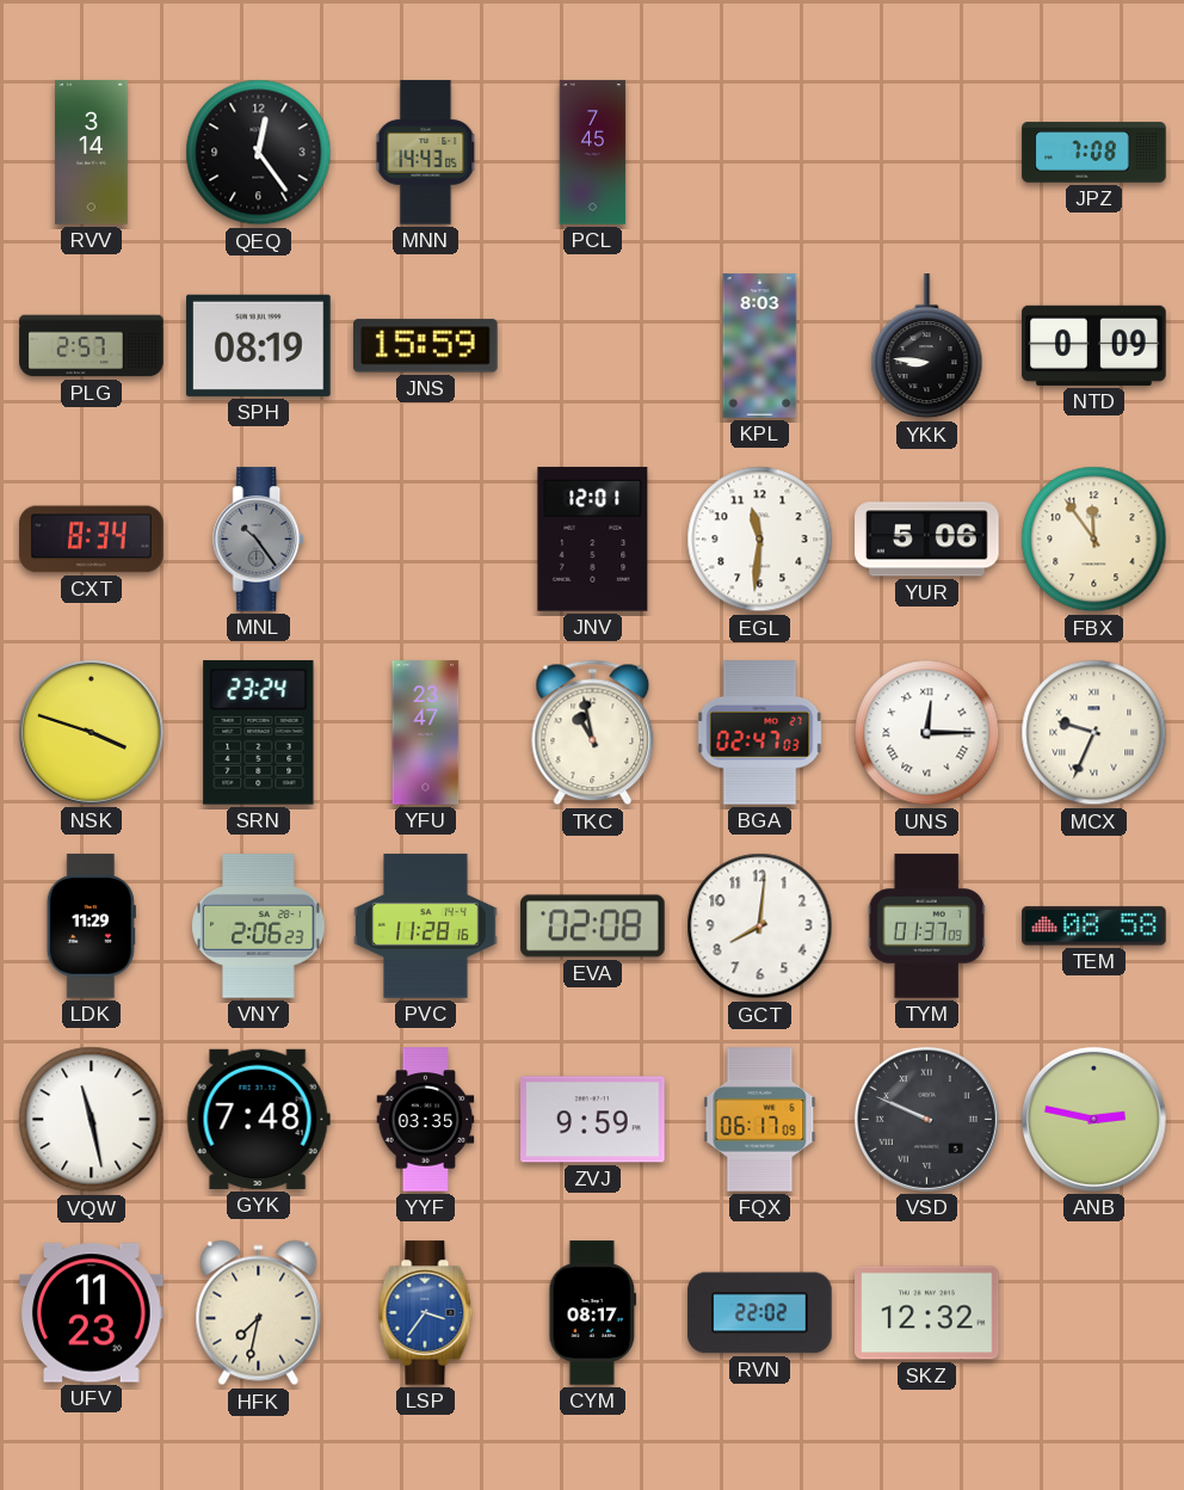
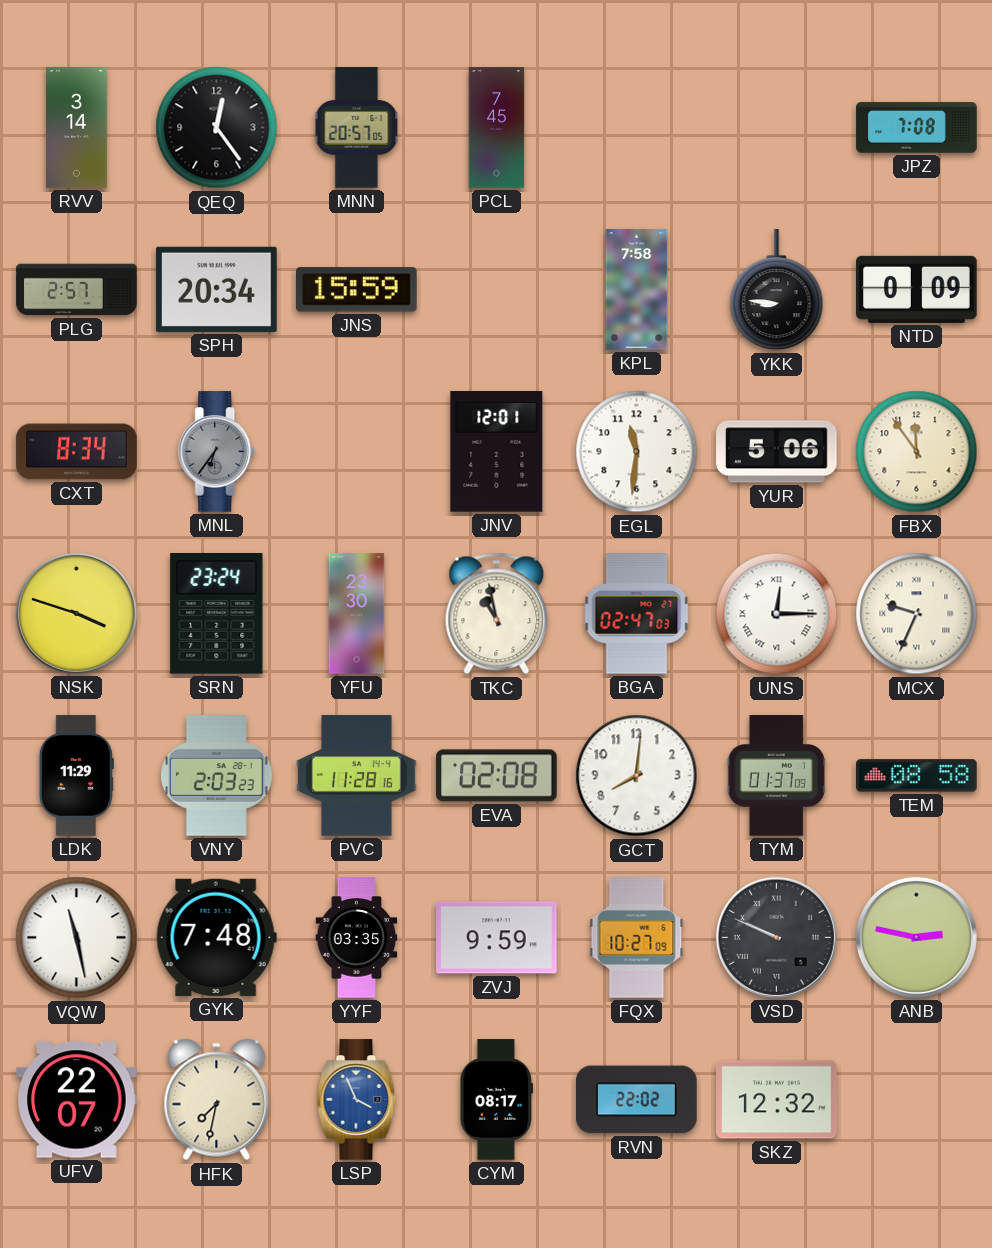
MNN: 14:43 -> 20:57 (357, 128)
SPH: 08:19 -> 20:34 (217, 289)
KPL: 8:03 -> 7:58 (637, 290)
MNL: 10:24 -> 6:36 (217, 452)
YFU: 23:47 -> 23:30 (357, 614)
VNY: 2:06 -> 2:03 (217, 776)
FQX: 06:17 -> 10:27 (637, 938)
UFV: 11:23 -> 22:07 (77, 1100)
LSP: 3:36 -> 3:56 (357, 1100)
